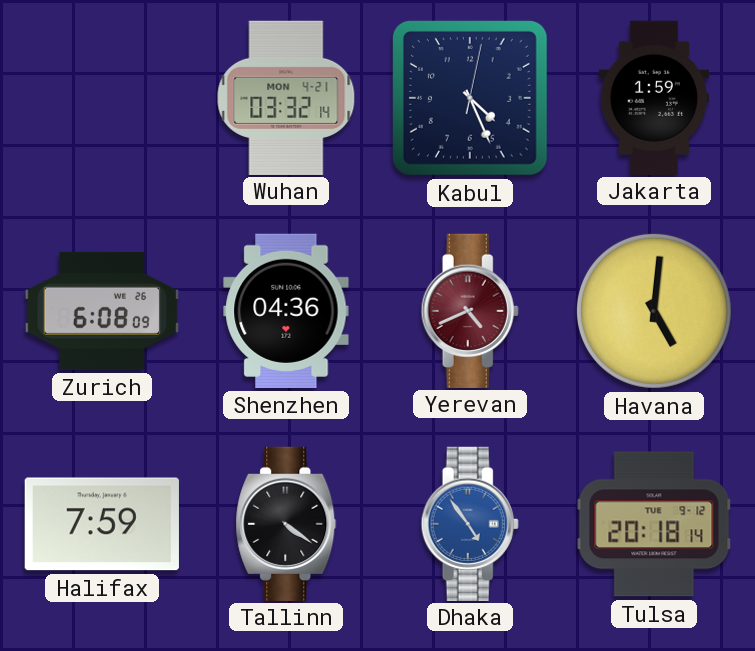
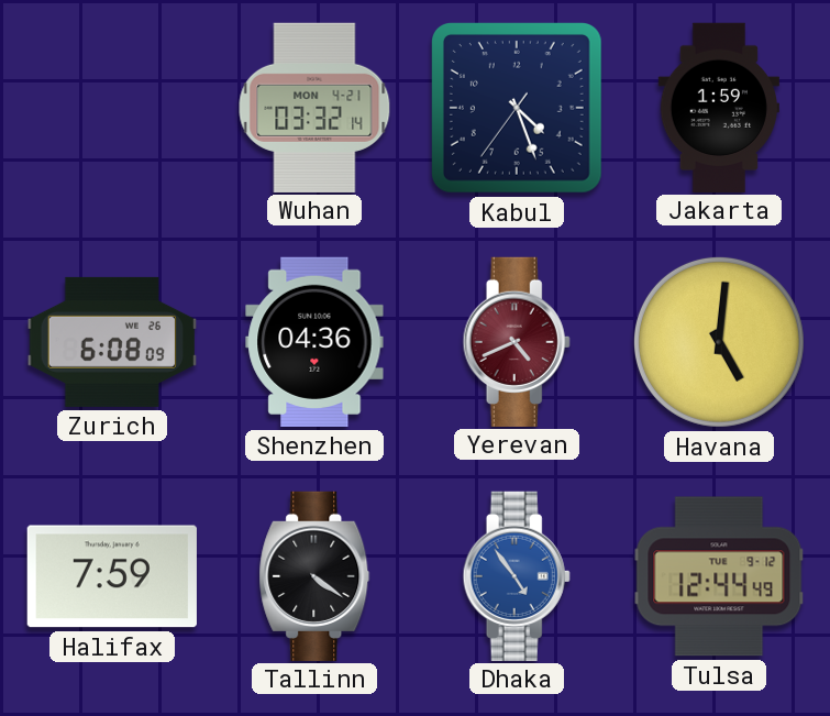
Kabul: 4:26:02 -> 4:26:36 (517, 108)
Tulsa: 20:18 -> 12:44 (719, 576)
